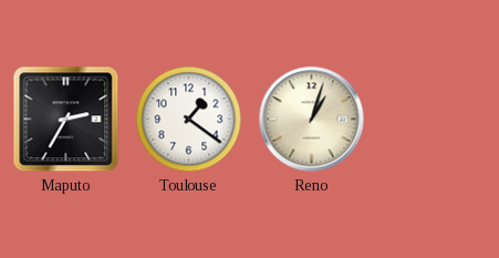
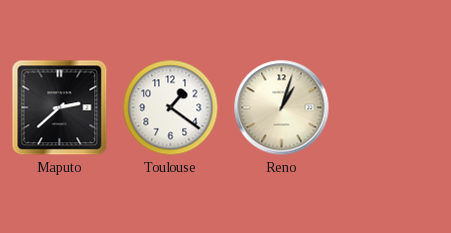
Maputo: 2:35 -> 2:38 (60, 108)
